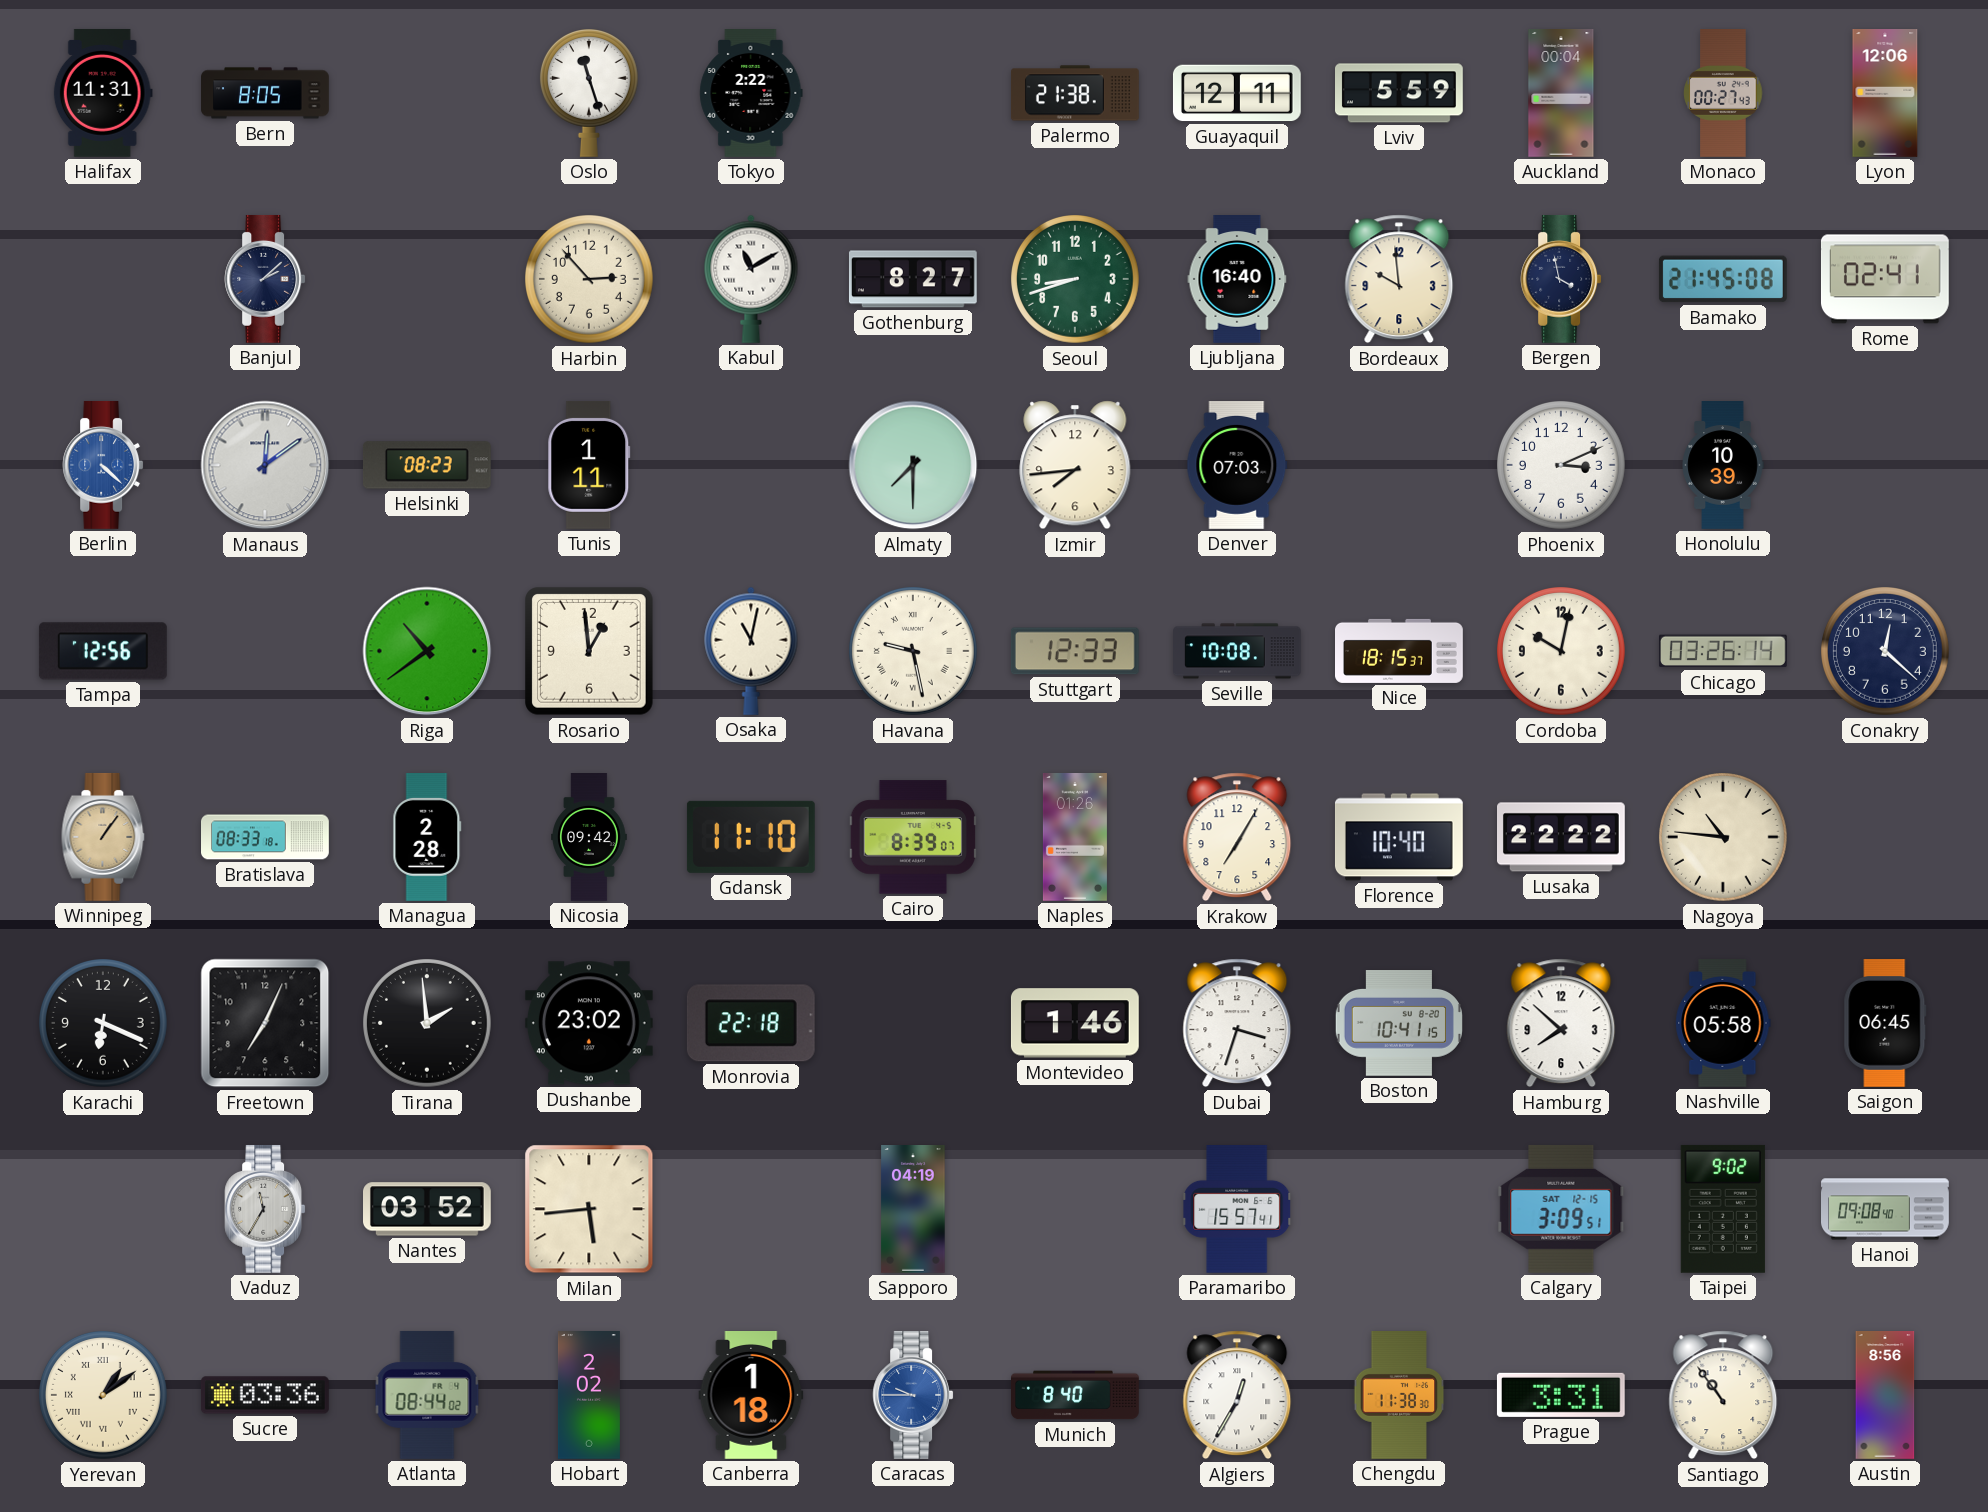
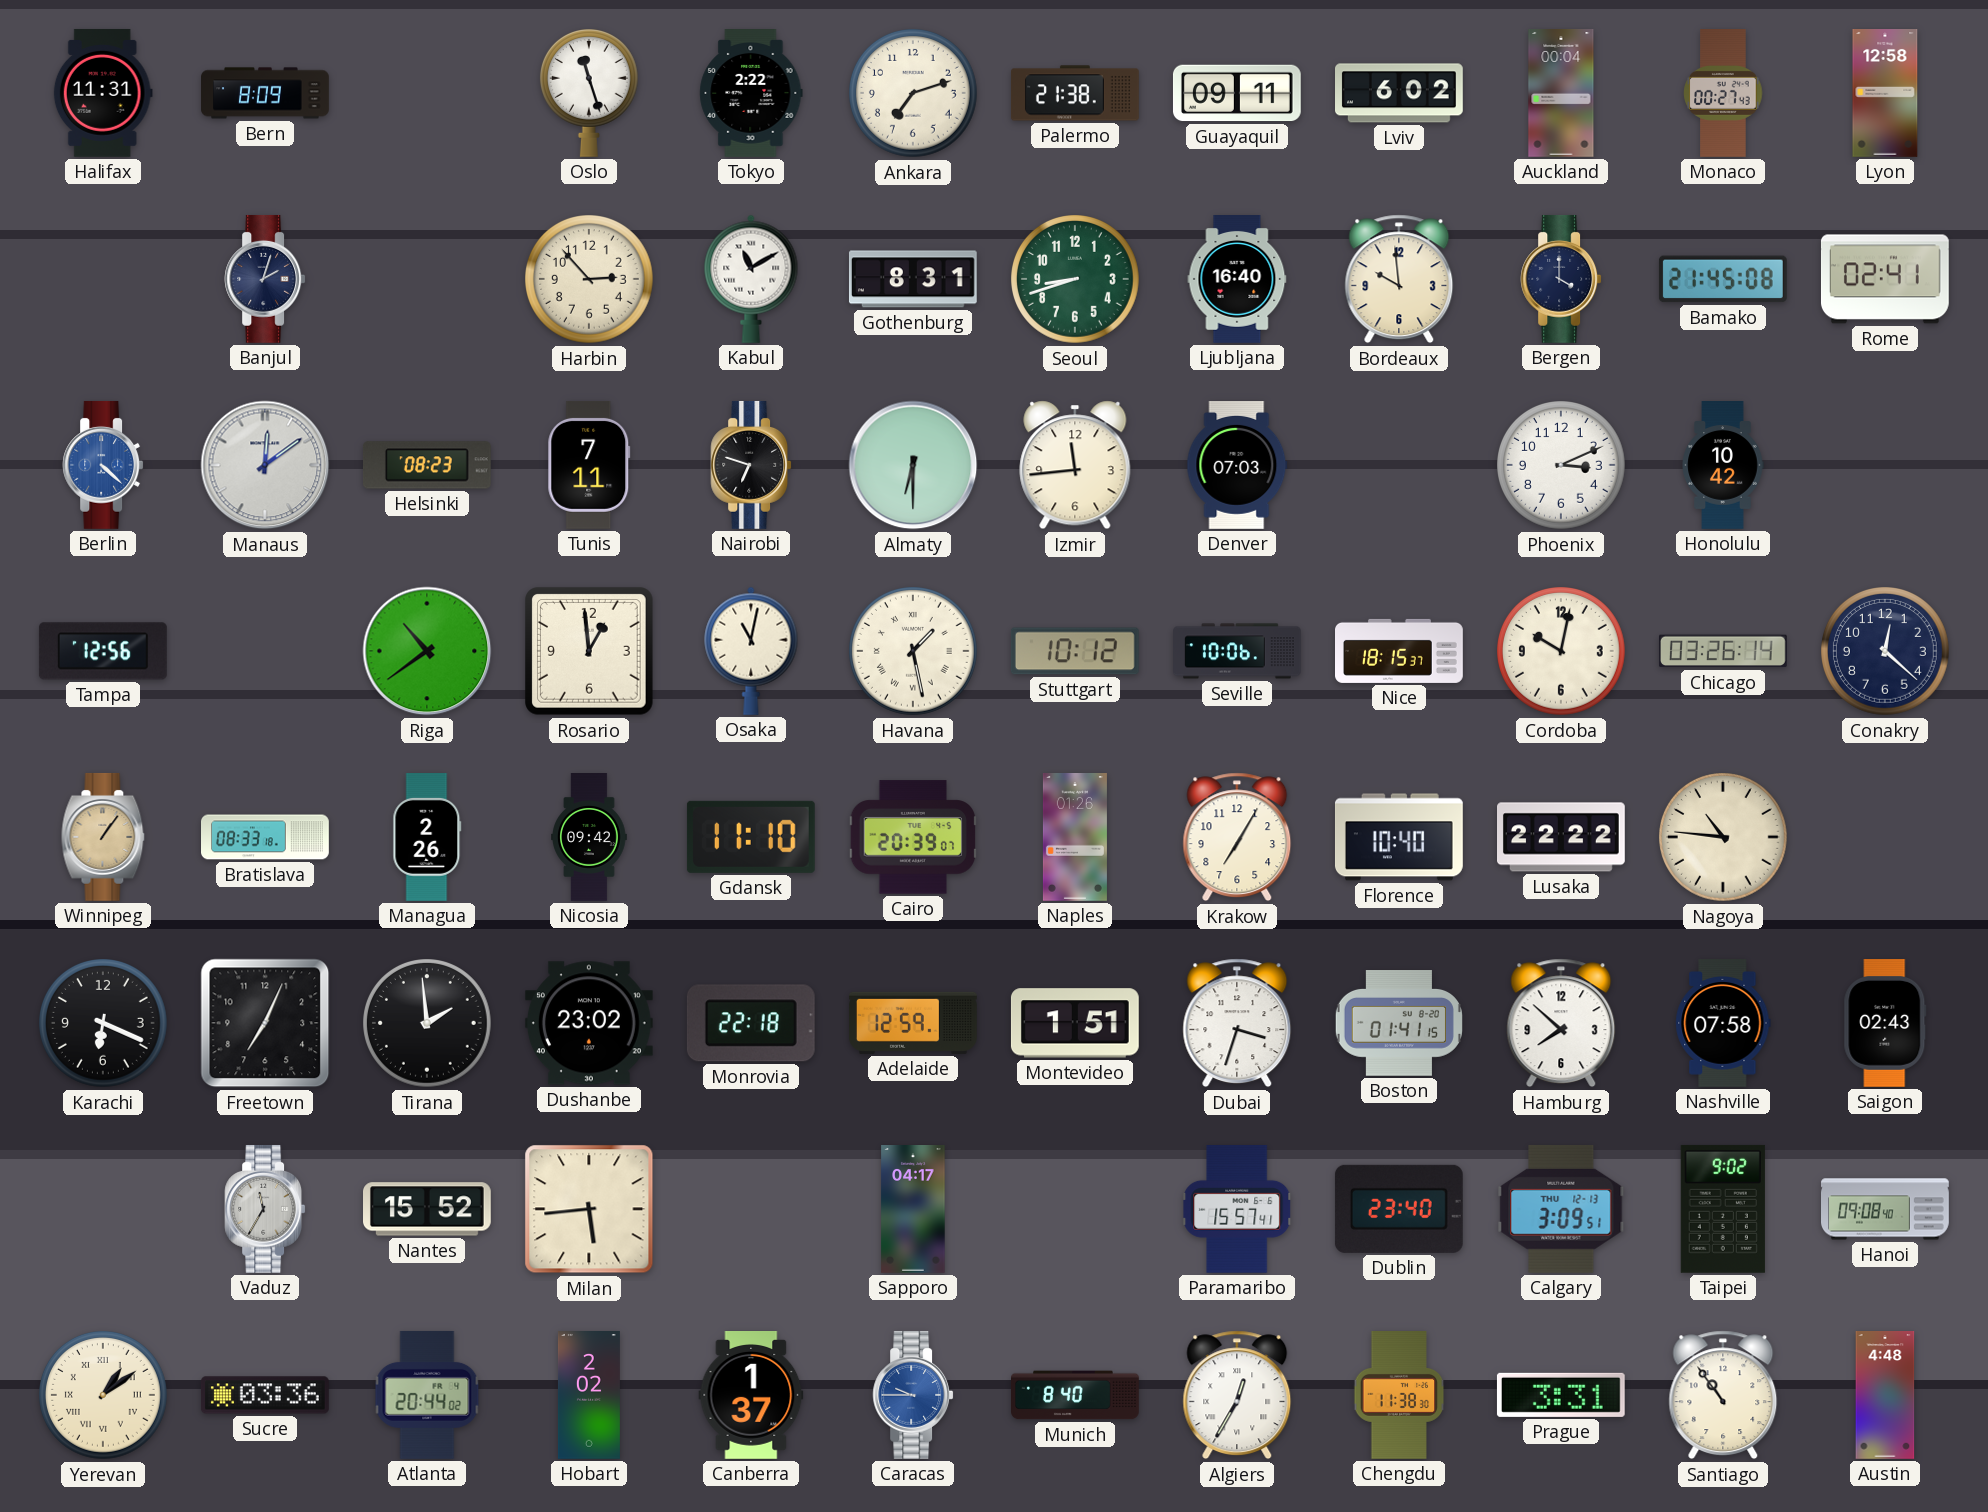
Bern: 8:05 -> 8:09 (265, 93)
Ankara: none -> 7:12 (914, 94)
Guayaquil: 12:11 -> 09:11 (1237, 93)
Lviv: 5:59 -> 6:02 (1400, 93)
Lyon: 12:06 -> 12:58 (1885, 94)
Banjul: 2:08 -> 2:03 (265, 279)
Gothenburg: 8:27 -> 8:31 (913, 279)
Bergen: 3:58 -> 4:00 (1561, 279)
Tunis: 1:11 -> 7:11 (589, 465)
Nairobi: none -> 6:48 (751, 465)
Almaty: 7:30 -> 6:30 (913, 465)
Izmir: 7:44 -> 11:44 (1075, 465)
Honolulu: 10:39 -> 10:42 (1723, 466)
Havana: 9:28 -> 1:28 (914, 652)
Stuttgart: 12:33 -> 10:12 (1075, 651)
Seville: 10:08 -> 10:06 (1238, 651)
Managua: 2:28 -> 2:26 (427, 838)
Cairo: 8:39 -> 20:39 (913, 837)
Adelaide: none -> 12:59 (913, 1023)
Montevideo: 1:46 -> 1:51 (1075, 1023)
Boston: 10:41 -> 01:41 (1399, 1024)
Nashville: 05:58 -> 07:58 (1723, 1024)
Saigon: 06:45 -> 02:43 (1885, 1024)
Nantes: 03:52 -> 15:52 (428, 1209)
Sapporo: 04:19 -> 04:17 (913, 1210)
Dublin: none -> 23:40 (1399, 1209)
Calgary date: SAT 12-15 -> THU 12-13 (1561, 1209)
Atlanta: 08:44 -> 20:44 (427, 1395)
Canberra: 1:18 -> 1:37 (751, 1396)
Austin: 8:56 -> 4:48 (1885, 1396)
